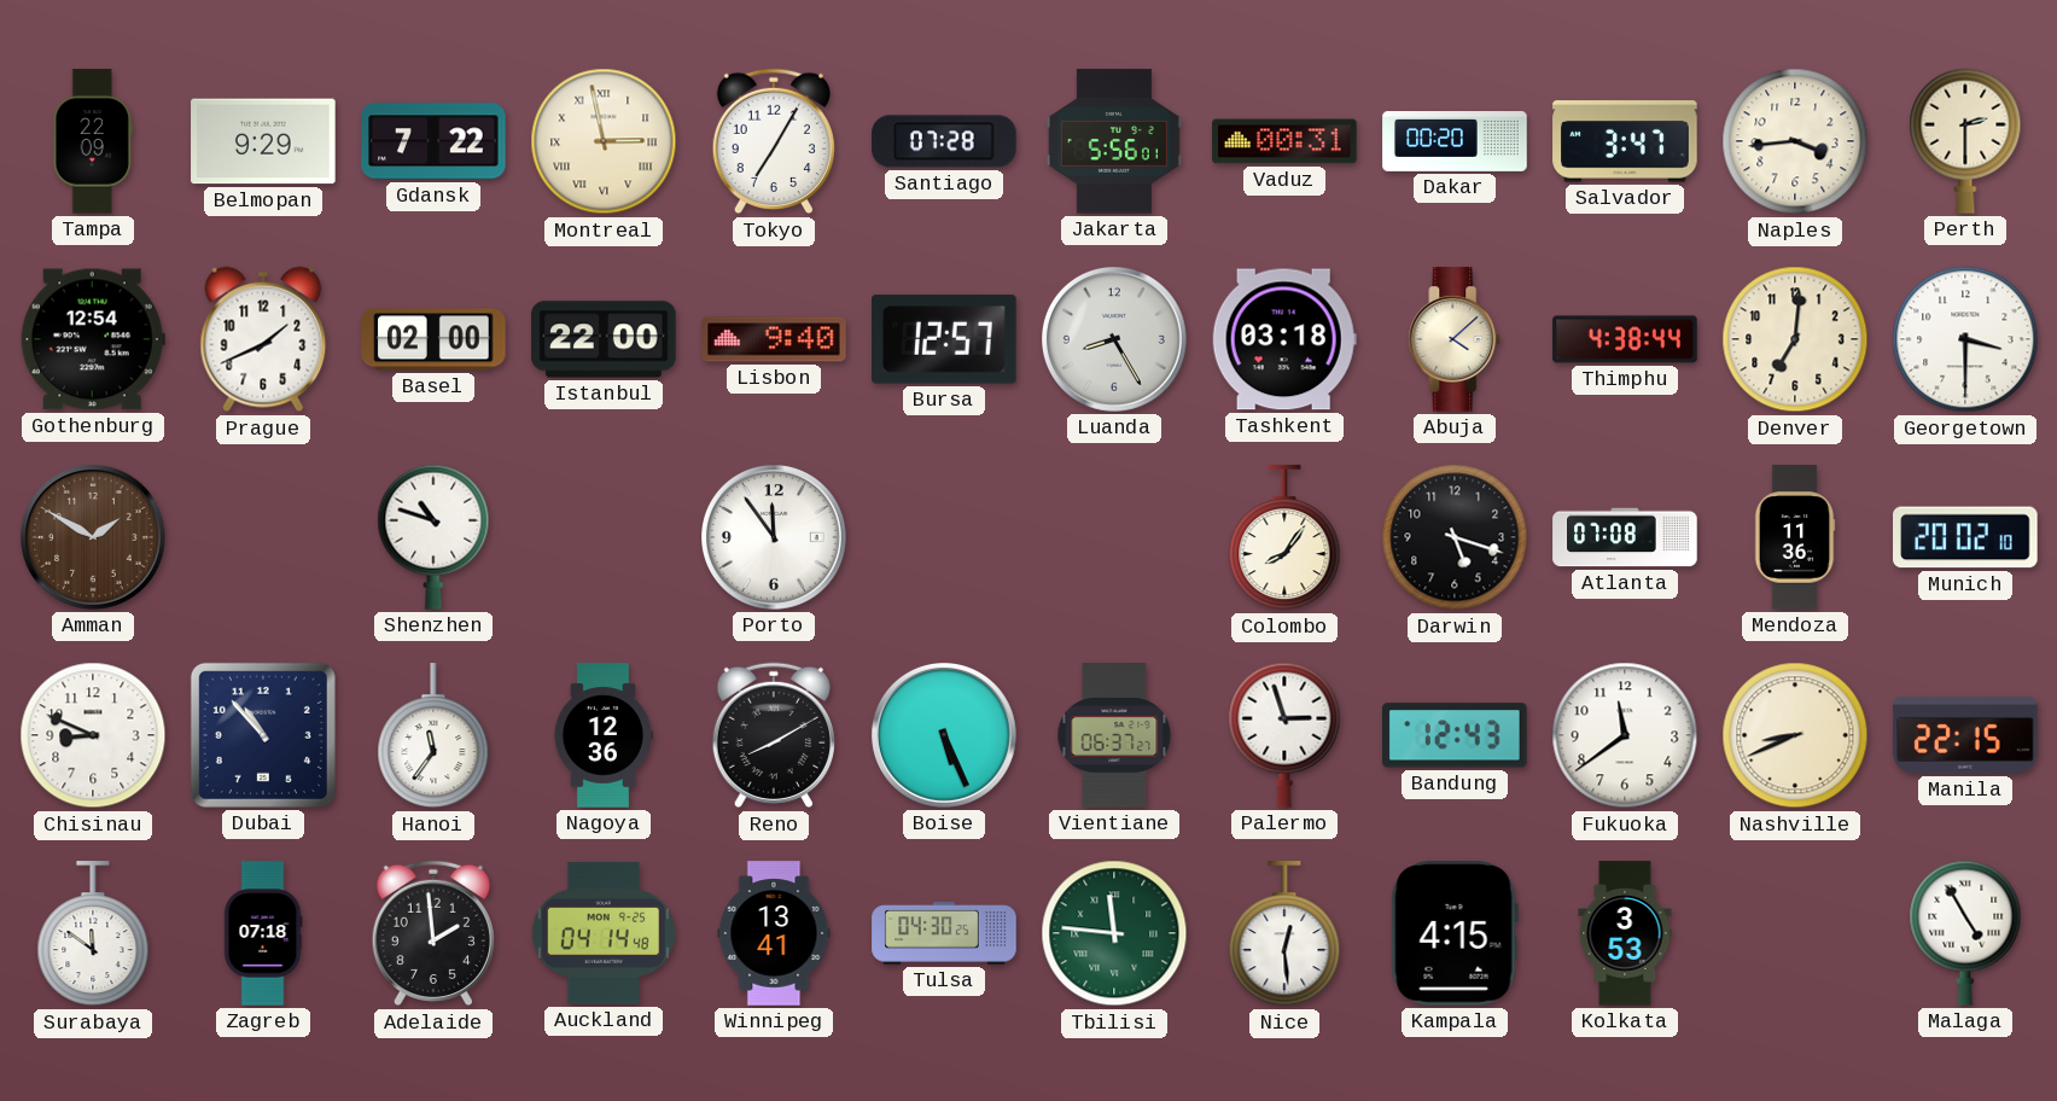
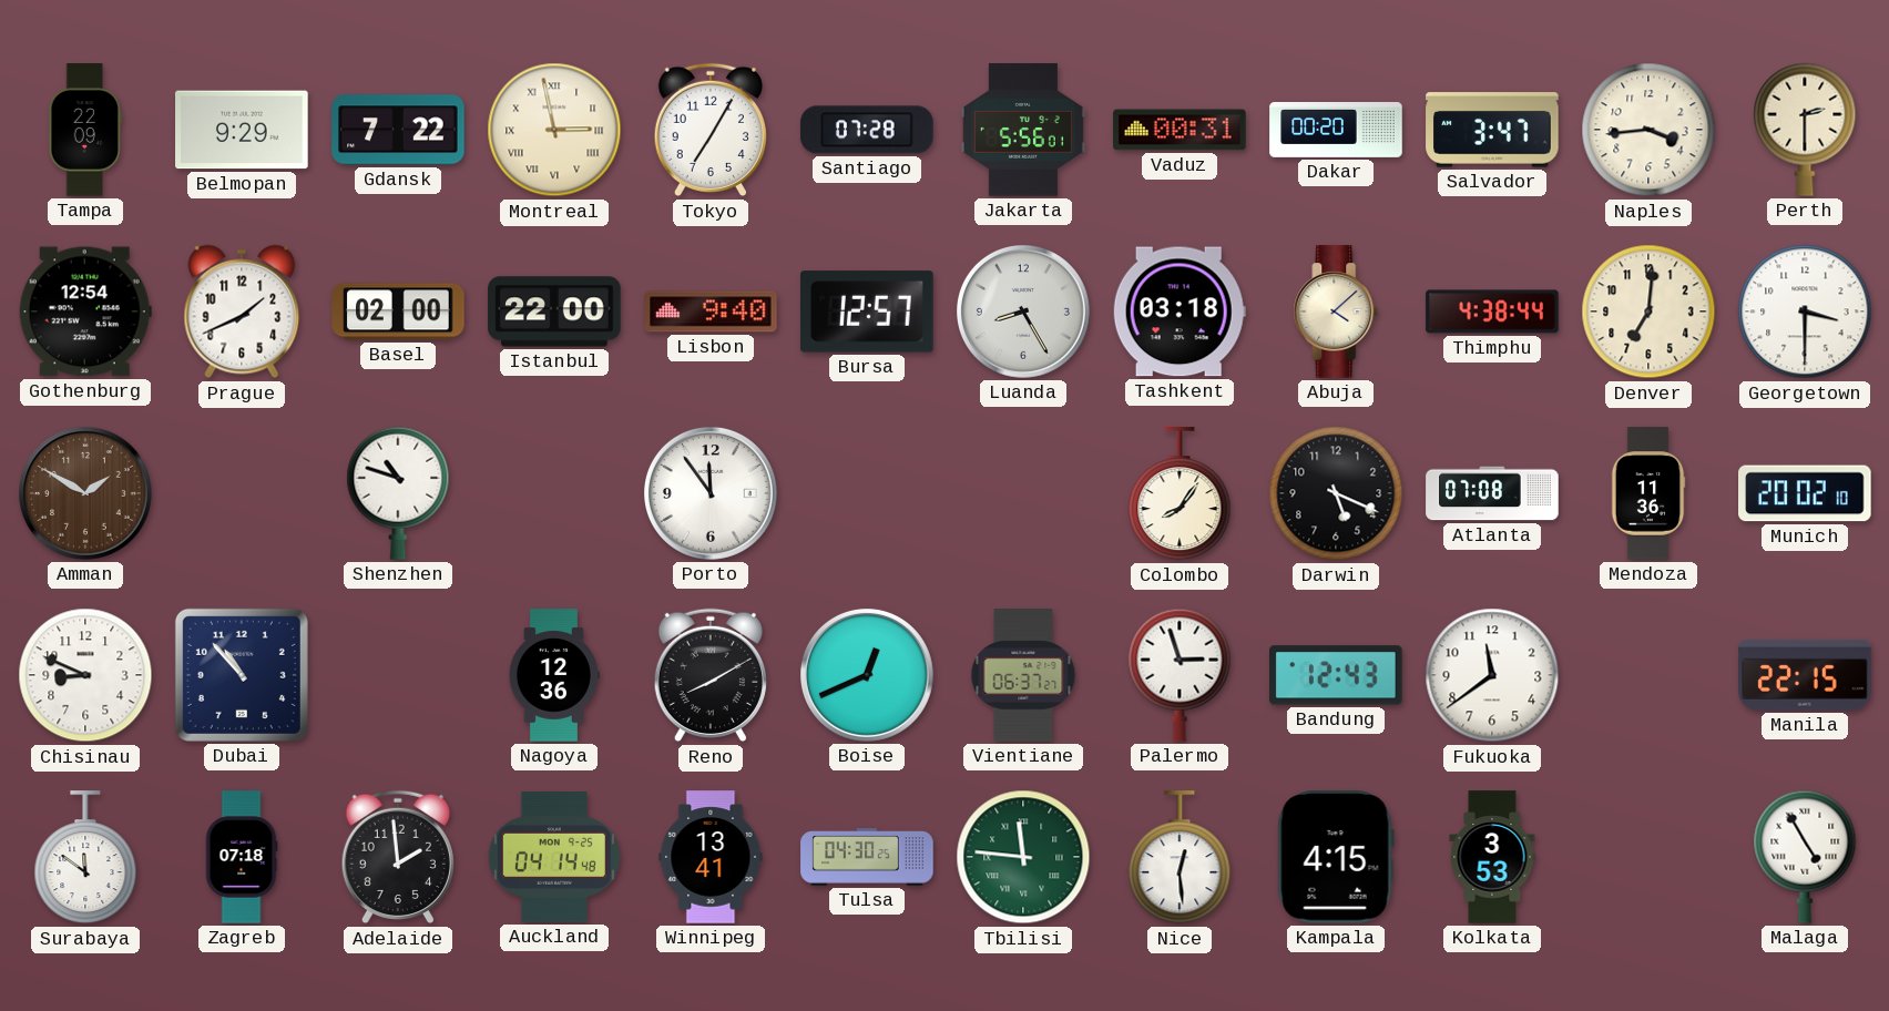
Darwin: 5:18 -> 5:19 (1336, 493)
Hanoi: 11:36 -> none (433, 736)
Boise: 5:26 -> 12:41 (868, 676)
Nashville: 8:41 -> none (1795, 735)
